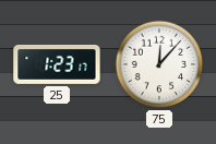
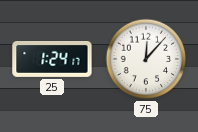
25: 1:23 -> 1:24 (52, 60)
